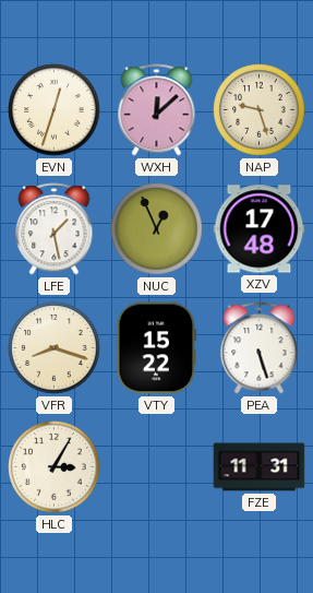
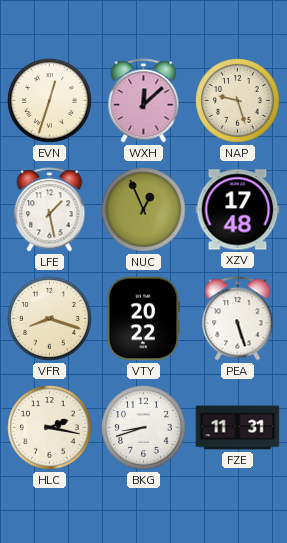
VTY: 15:22 -> 20:22 (144, 319)
HLC: 3:05 -> 2:17 (50, 428)
BKG: none -> 8:42 (144, 428)
